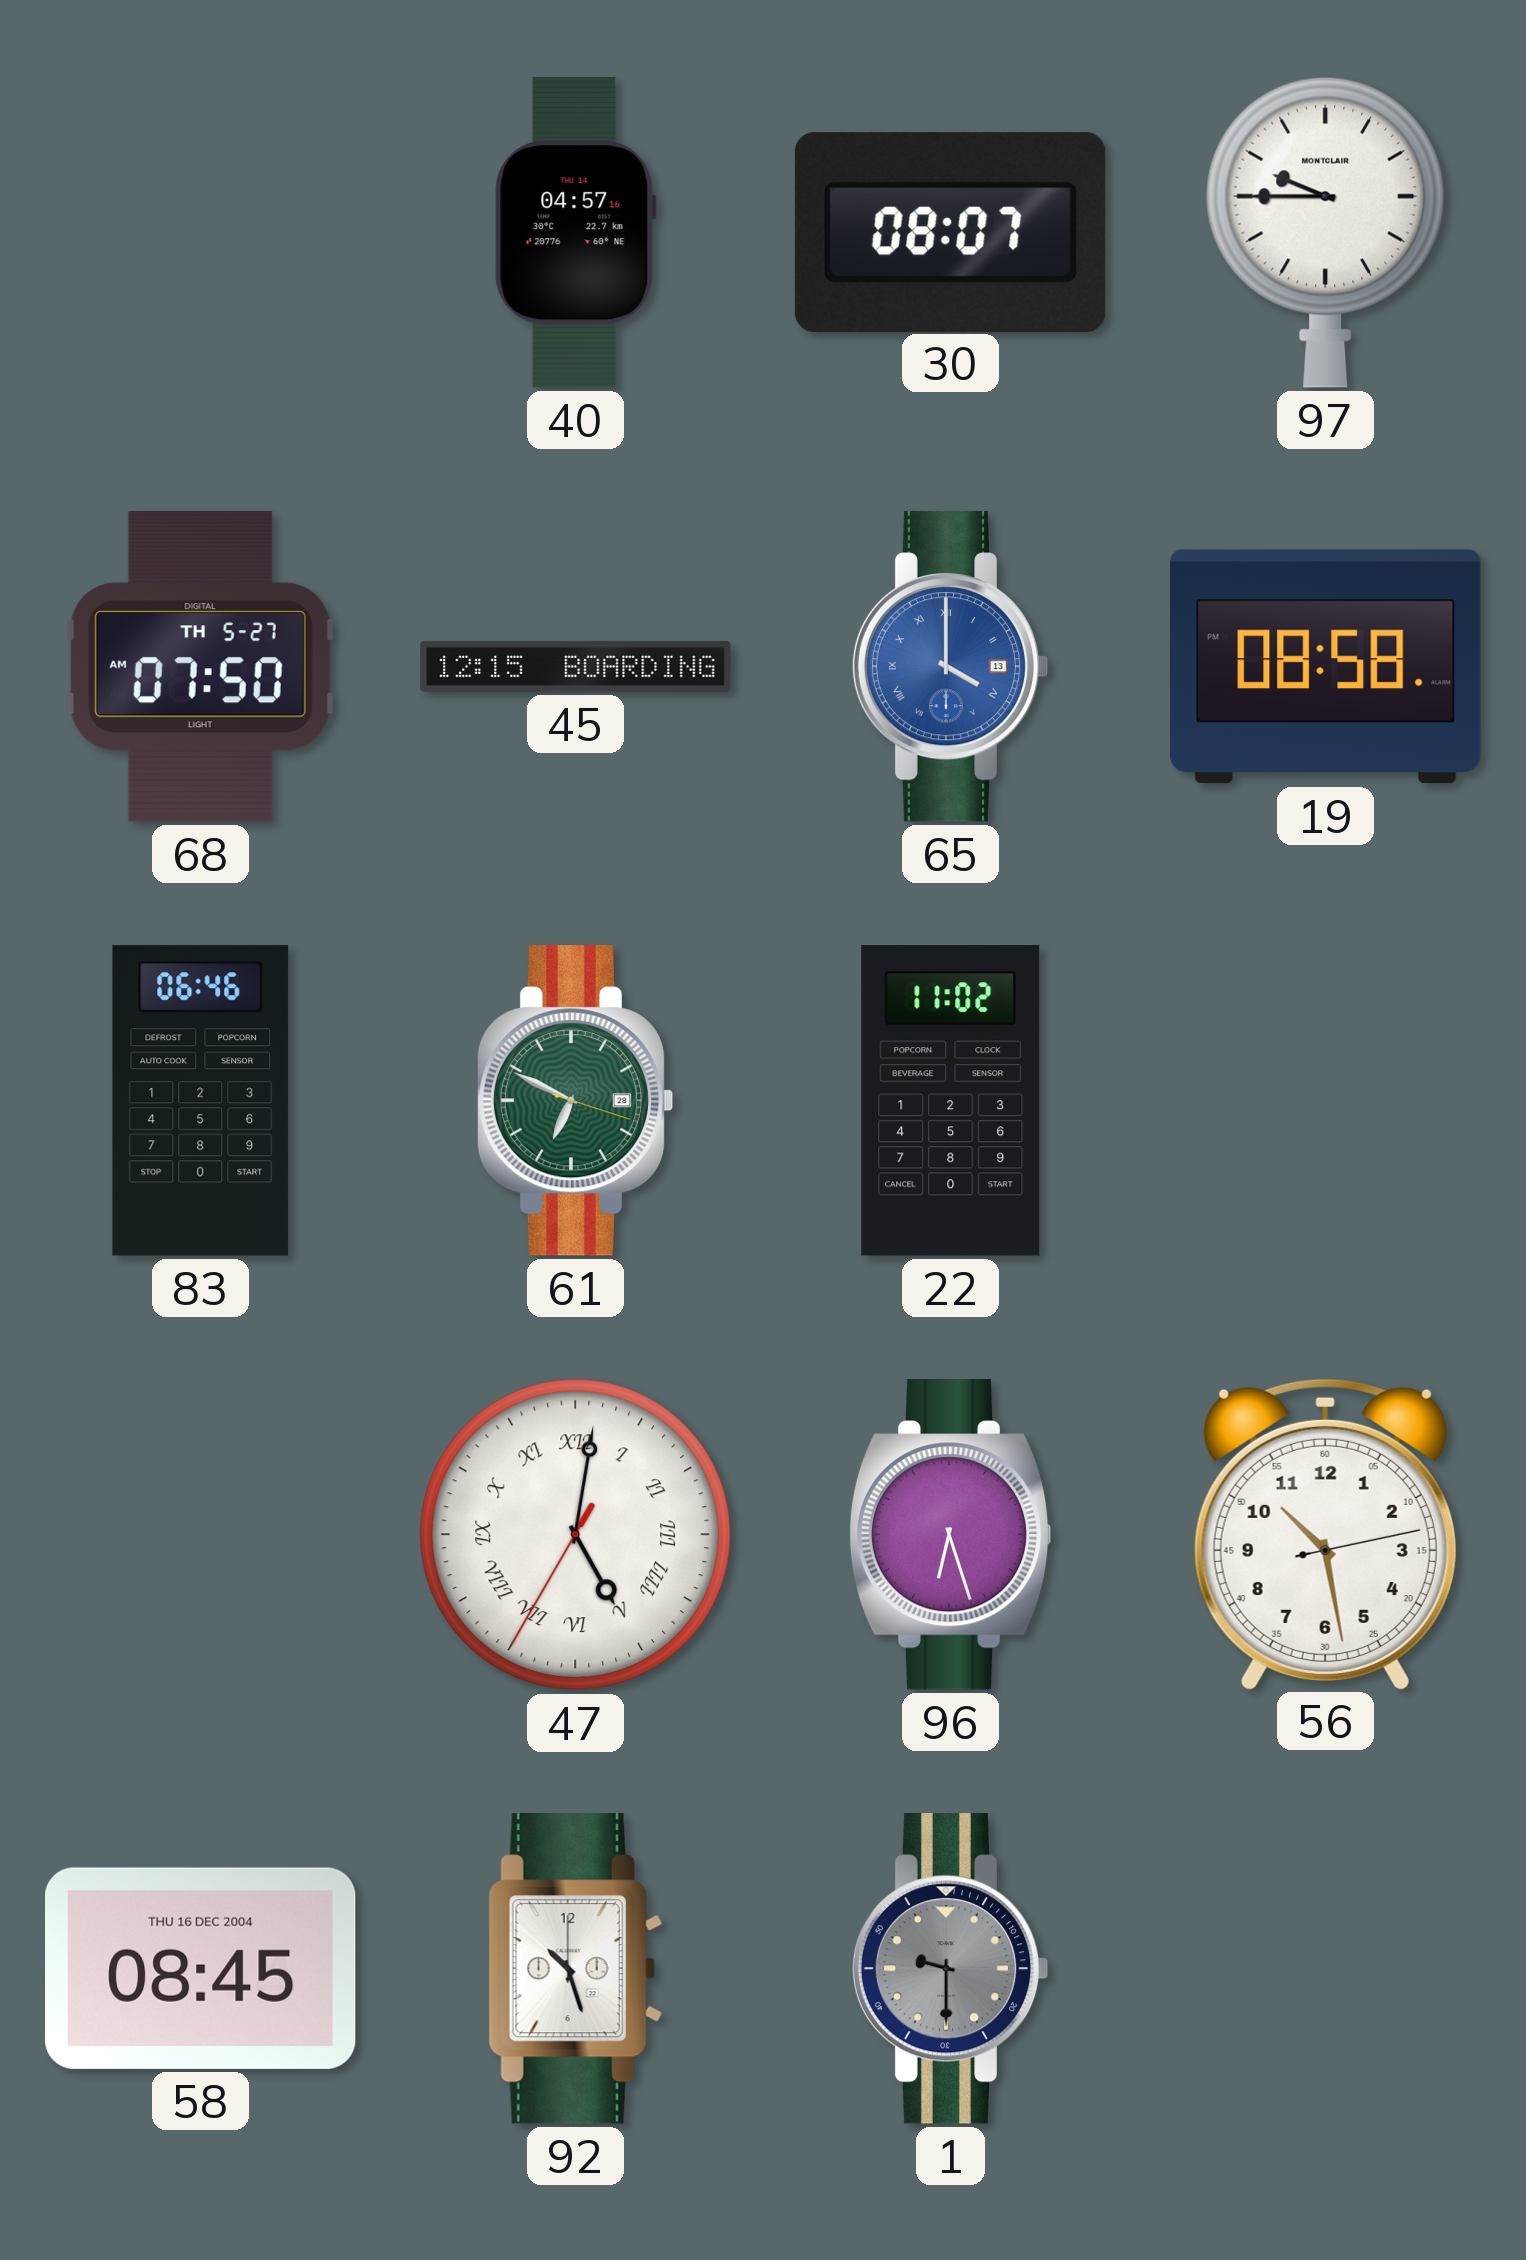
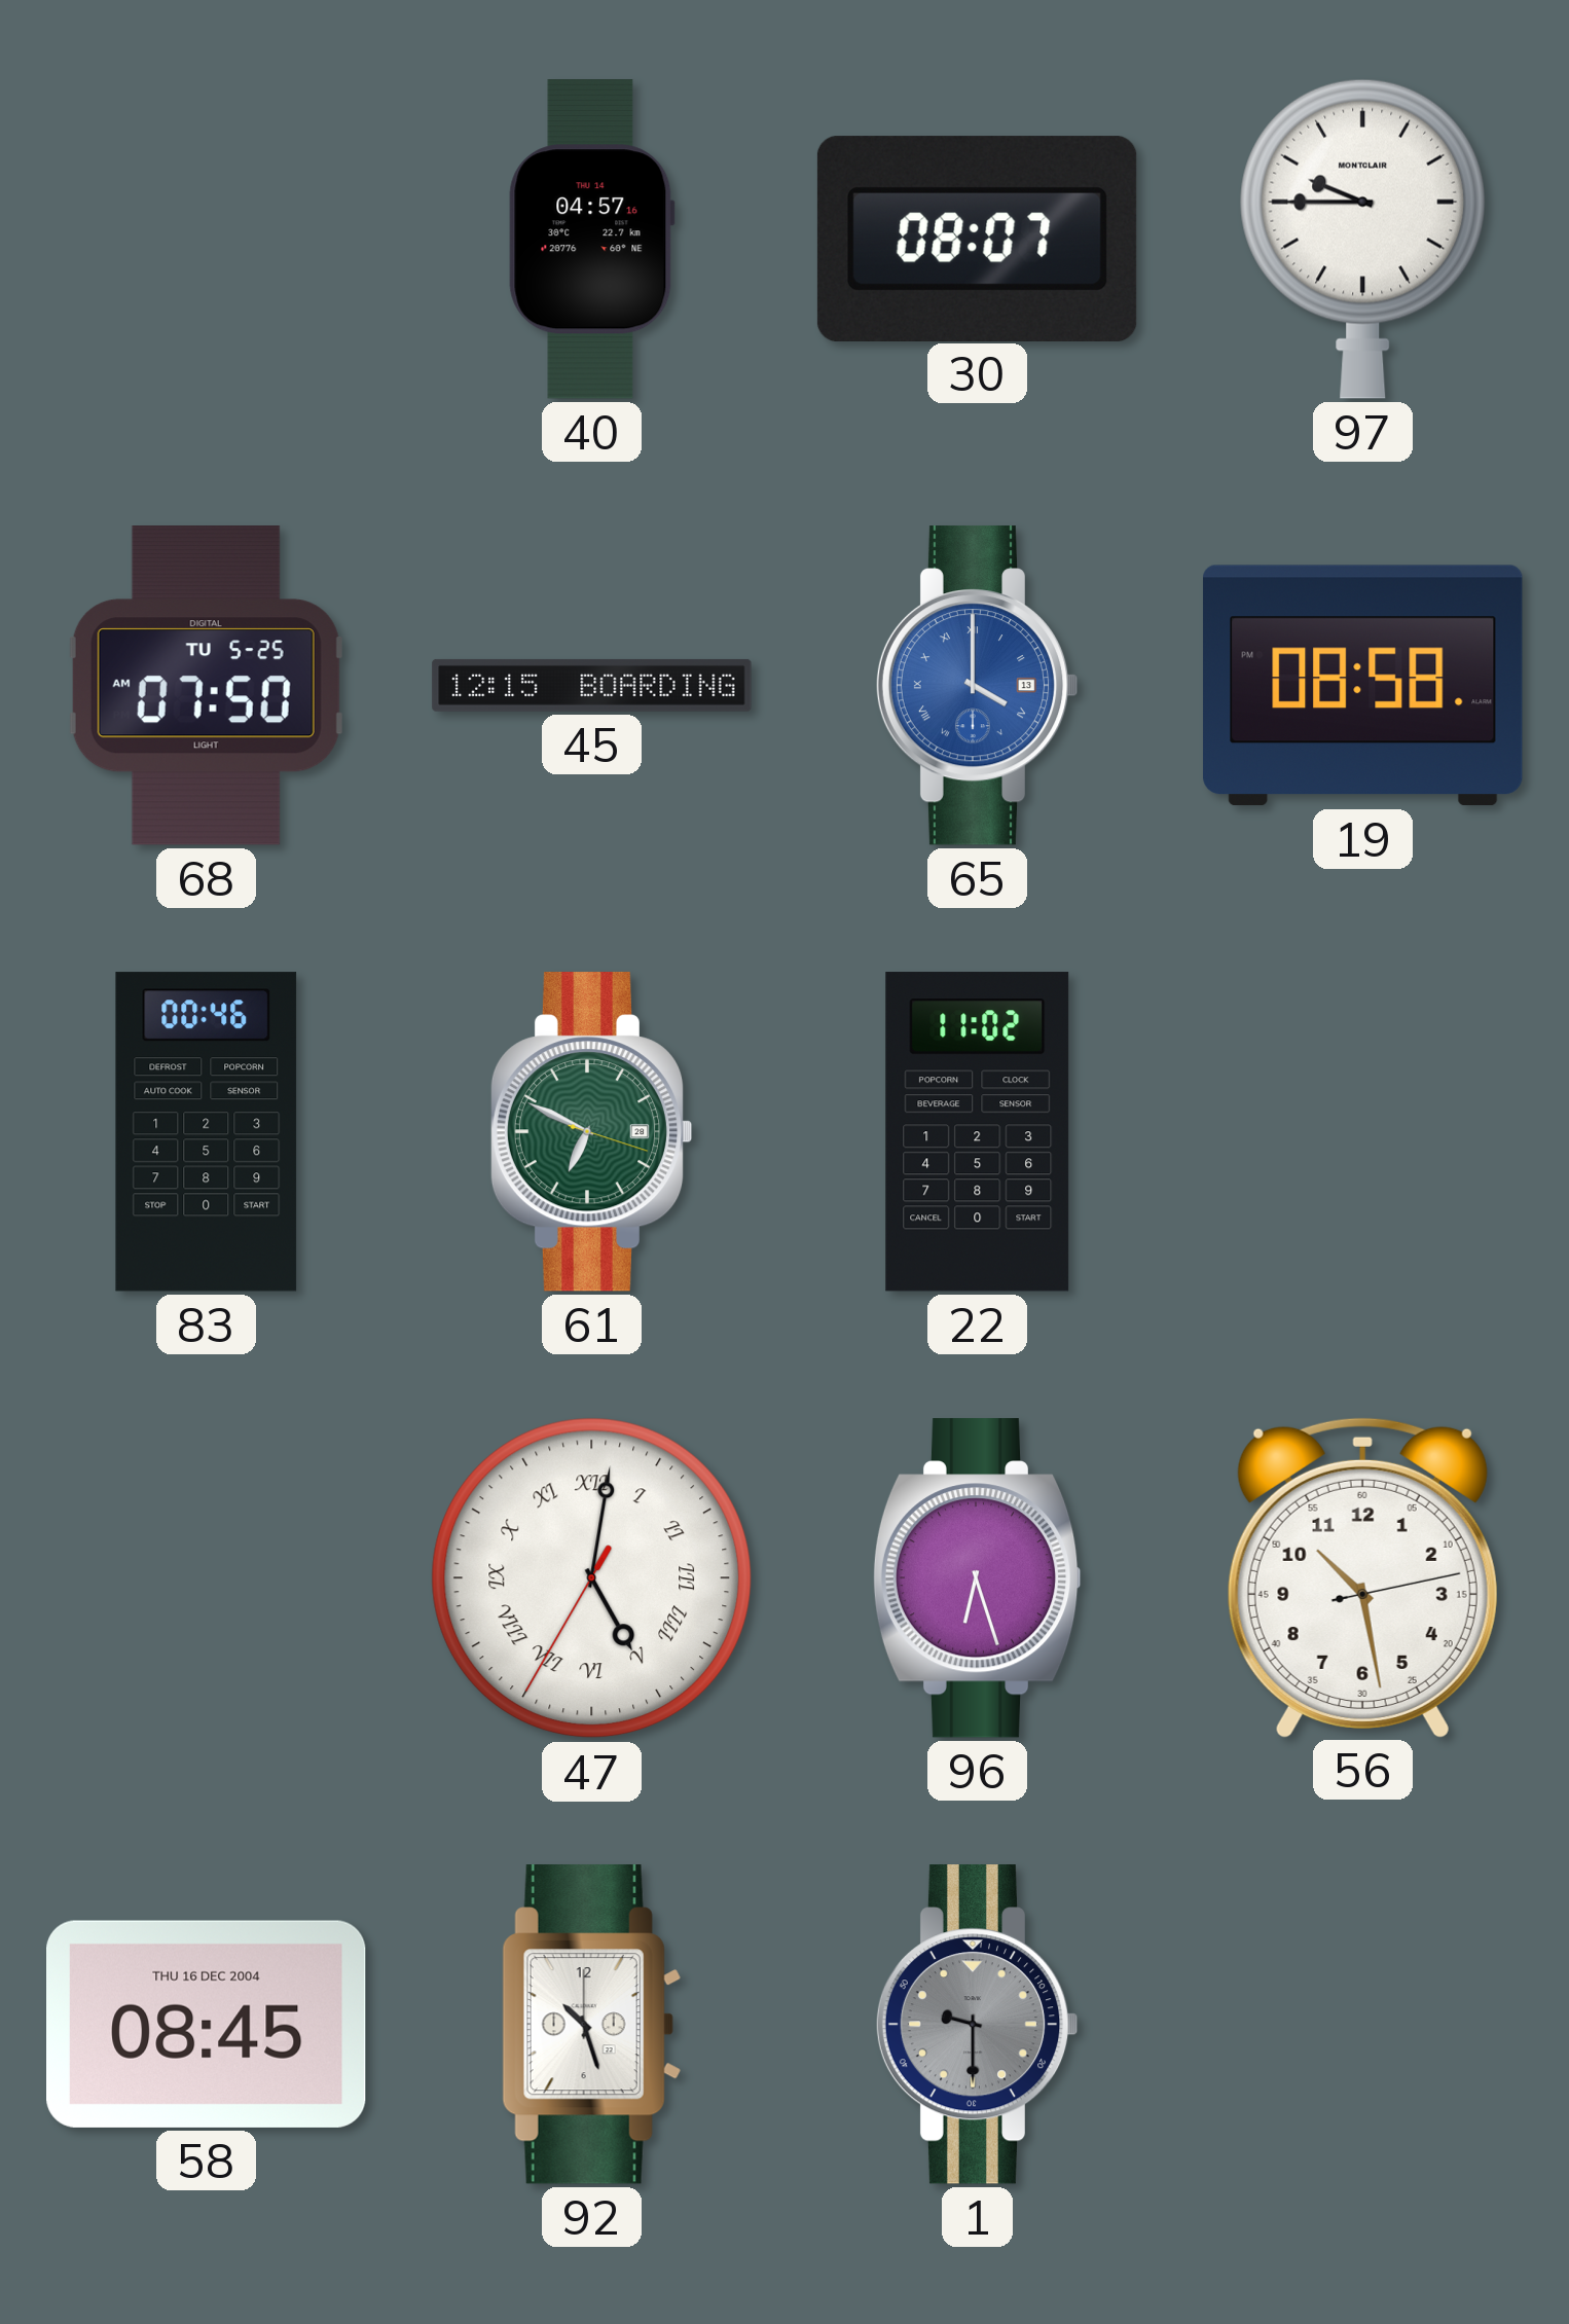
68 date: TH 5-27 -> TU 5-25 (206, 686)
83: 06:46 -> 00:46 (207, 1132)
